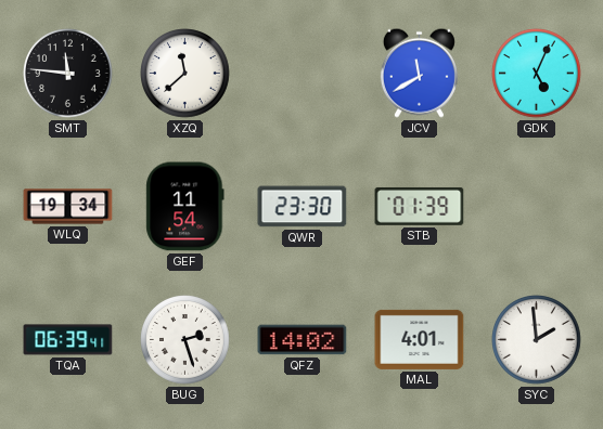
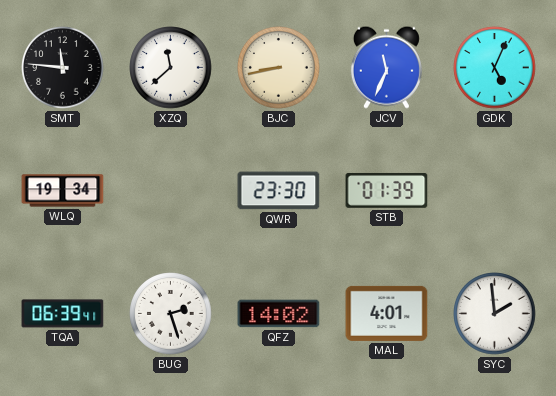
BJC: none -> 8:43 (279, 68)
JCV: 11:40 -> 11:34 (386, 67)
GEF: 11:54 -> none (185, 207)
